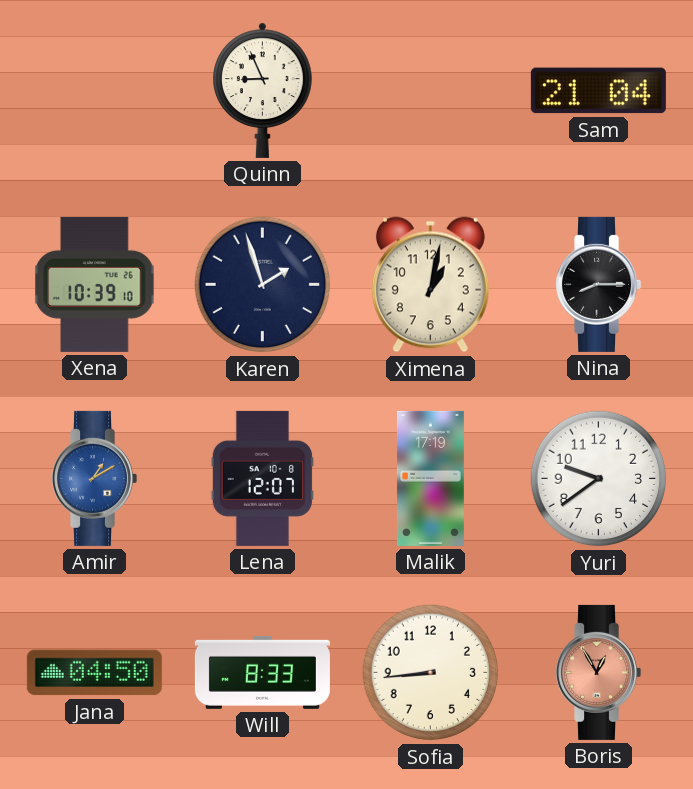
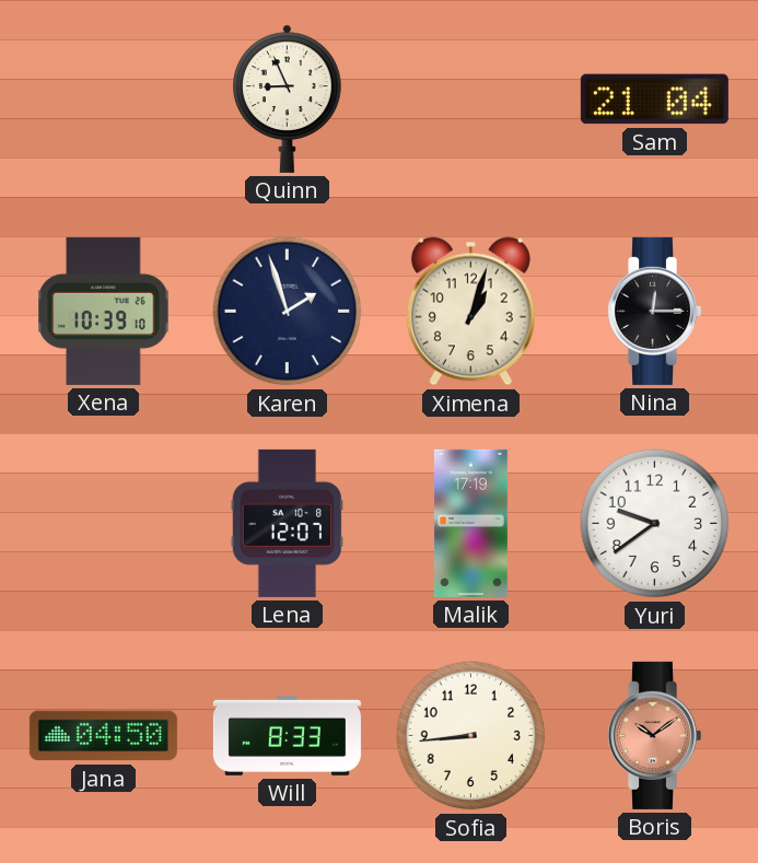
Ximena: 1:02 -> 1:03 (470, 312)
Nina: 8:15 -> 12:15 (655, 311)
Amir: 1:10 -> none (95, 478)
Boris: 12:55 -> 10:09 (655, 735)
